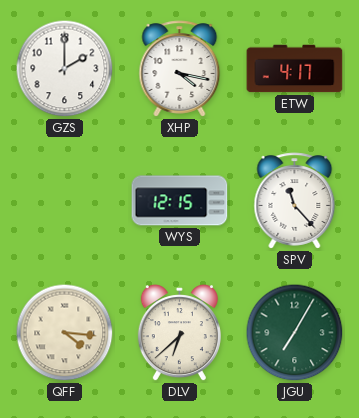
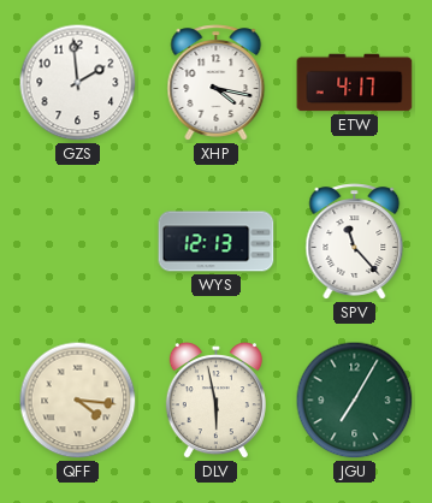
GZS: 2:00 -> 1:59 (78, 83)
WYS: 12:15 -> 12:13 (217, 242)
DLV: 6:38 -> 5:58 (215, 401)
